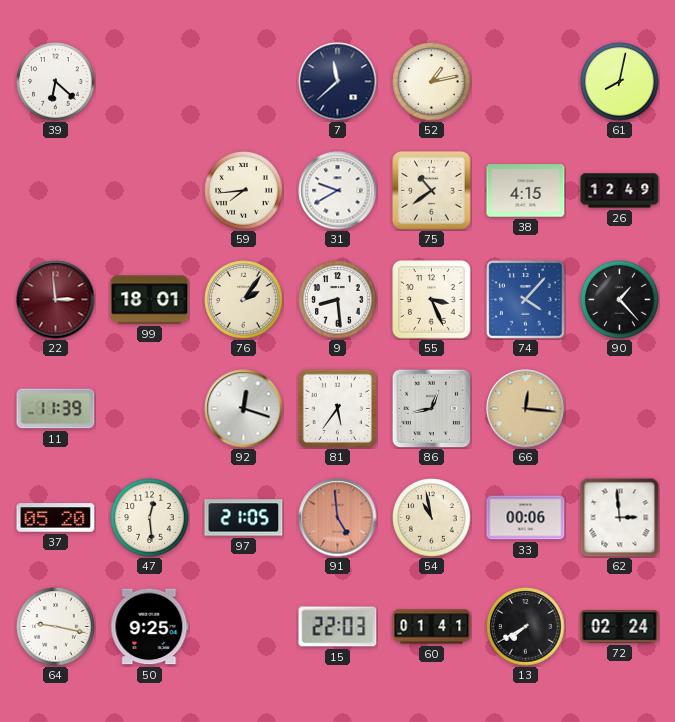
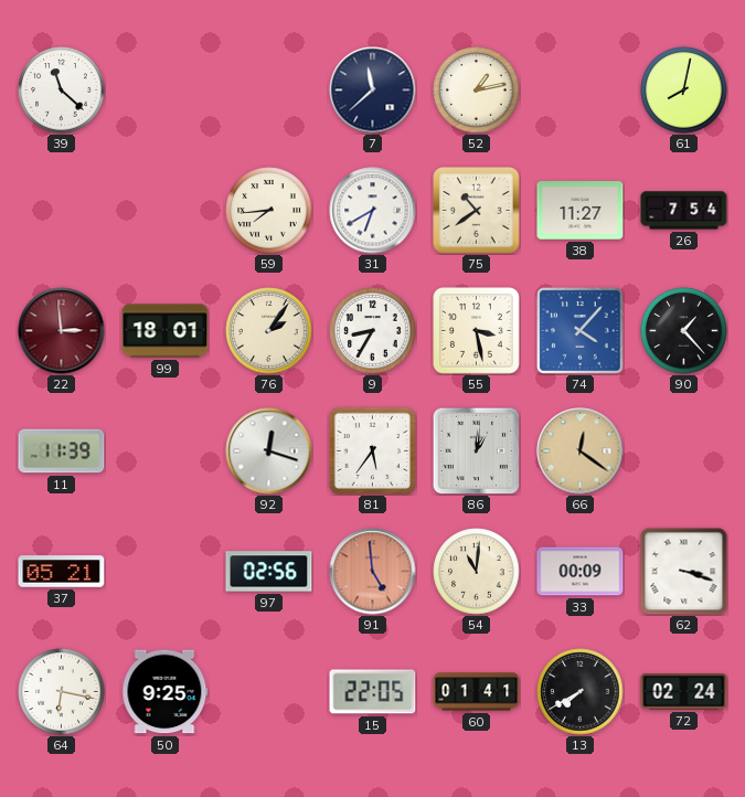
39: 6:22 -> 11:22 (62, 91)
31: 9:40 -> 6:40 (373, 211)
38: 4:15 -> 11:27 (581, 211)
26: 12:49 -> 7:54 (684, 211)
9: 8:29 -> 8:35 (373, 331)
55: 3:26 -> 3:28 (477, 331)
86: 12:43 -> 1:01 (476, 450)
66: 12:16 -> 12:21 (581, 451)
37: 05:20 -> 05:21 (62, 572)
47: 12:29 -> none (150, 518)
97: 21:05 -> 02:56 (269, 572)
54: 10:58 -> 11:01 (477, 572)
33: 00:06 -> 00:09 (581, 572)
62: 2:59 -> 3:18 (684, 572)
64: 9:17 -> 6:17 (62, 692)
15: 22:03 -> 22:05 (373, 692)
